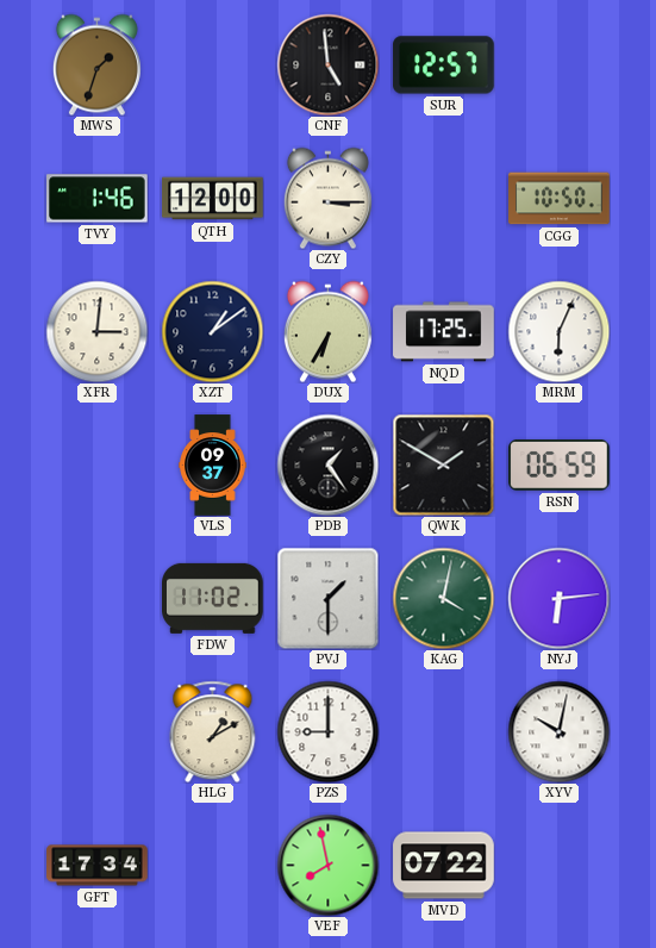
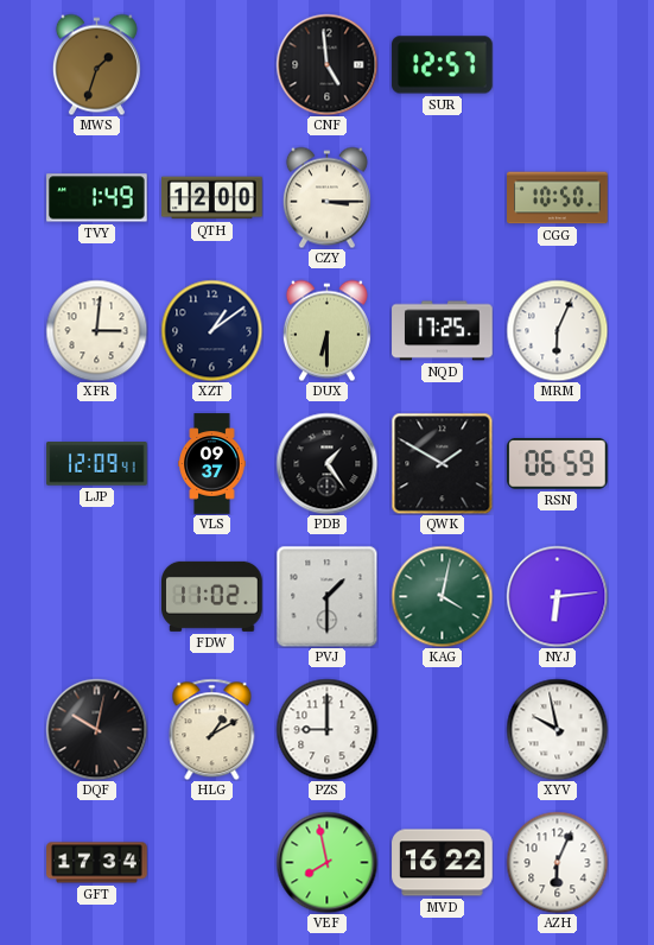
TVY: 1:46 -> 1:49 (97, 198)
DUX: 6:35 -> 6:30 (326, 330)
LJP: none -> 12:09 (97, 464)
DQF: none -> 10:02 (96, 729)
XYV: 10:02 -> 9:58 (557, 729)
MVD: 07:22 -> 16:22 (443, 863)
AZH: none -> 6:04 (557, 862)
